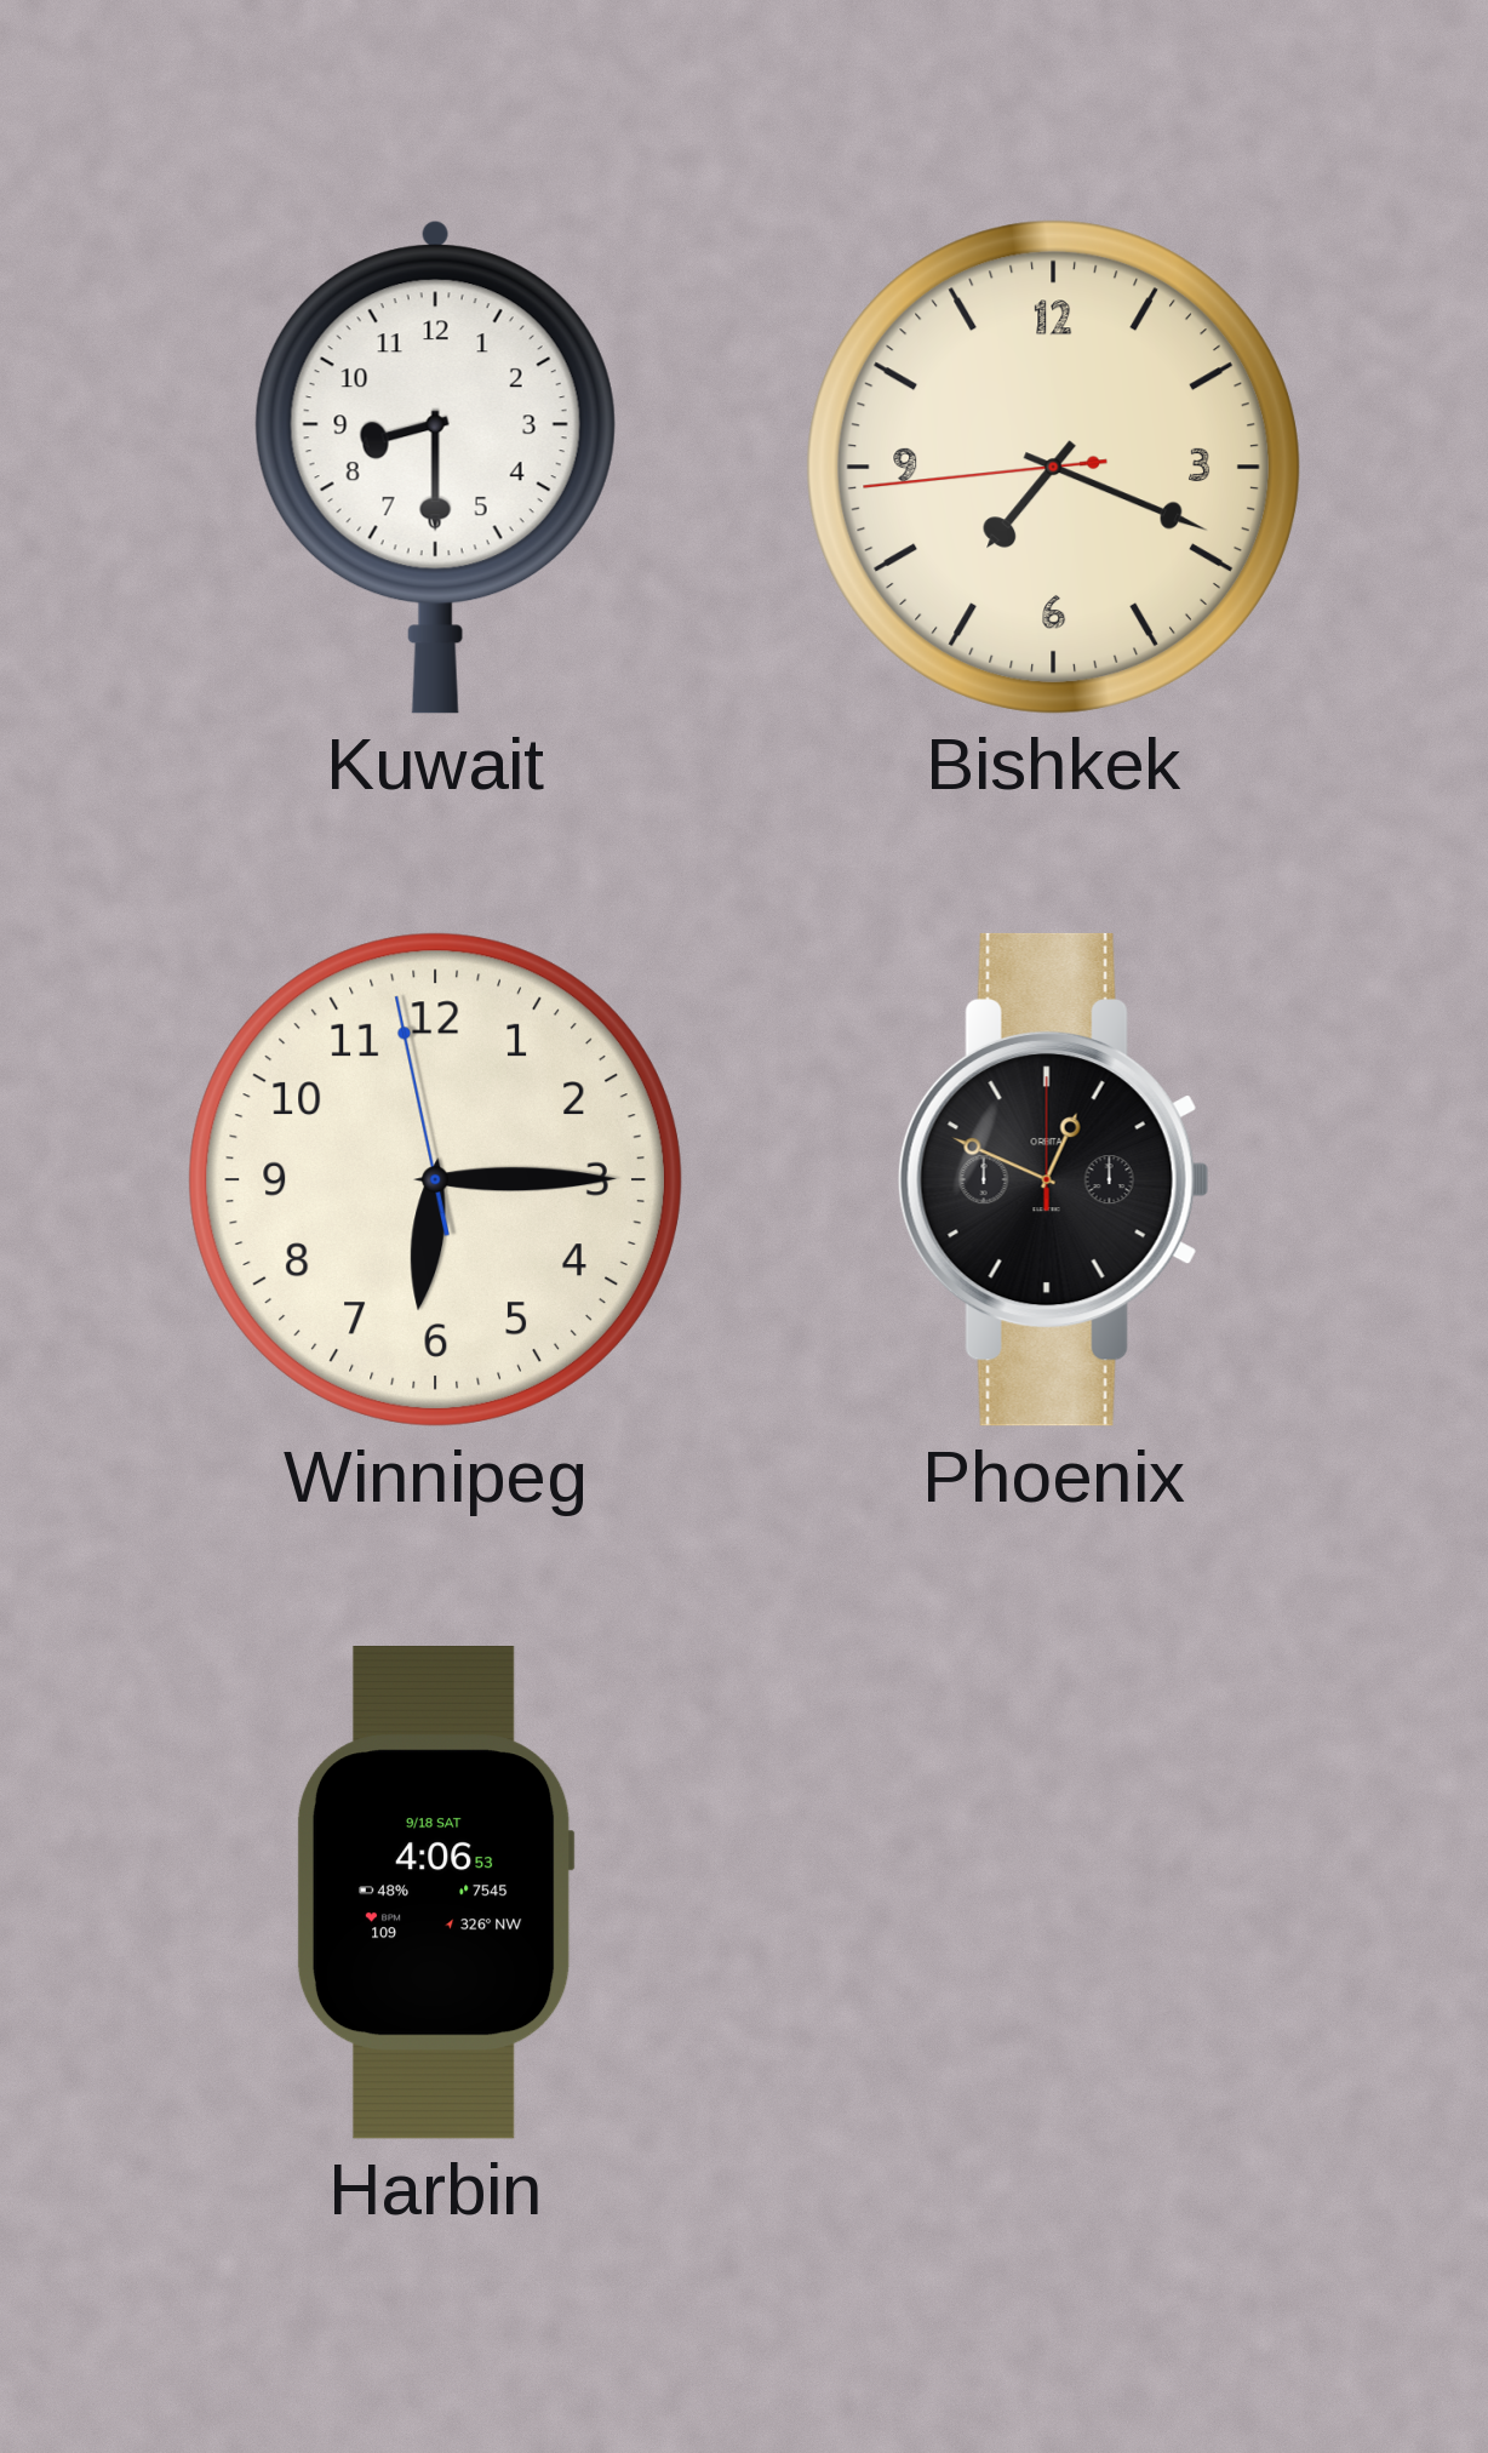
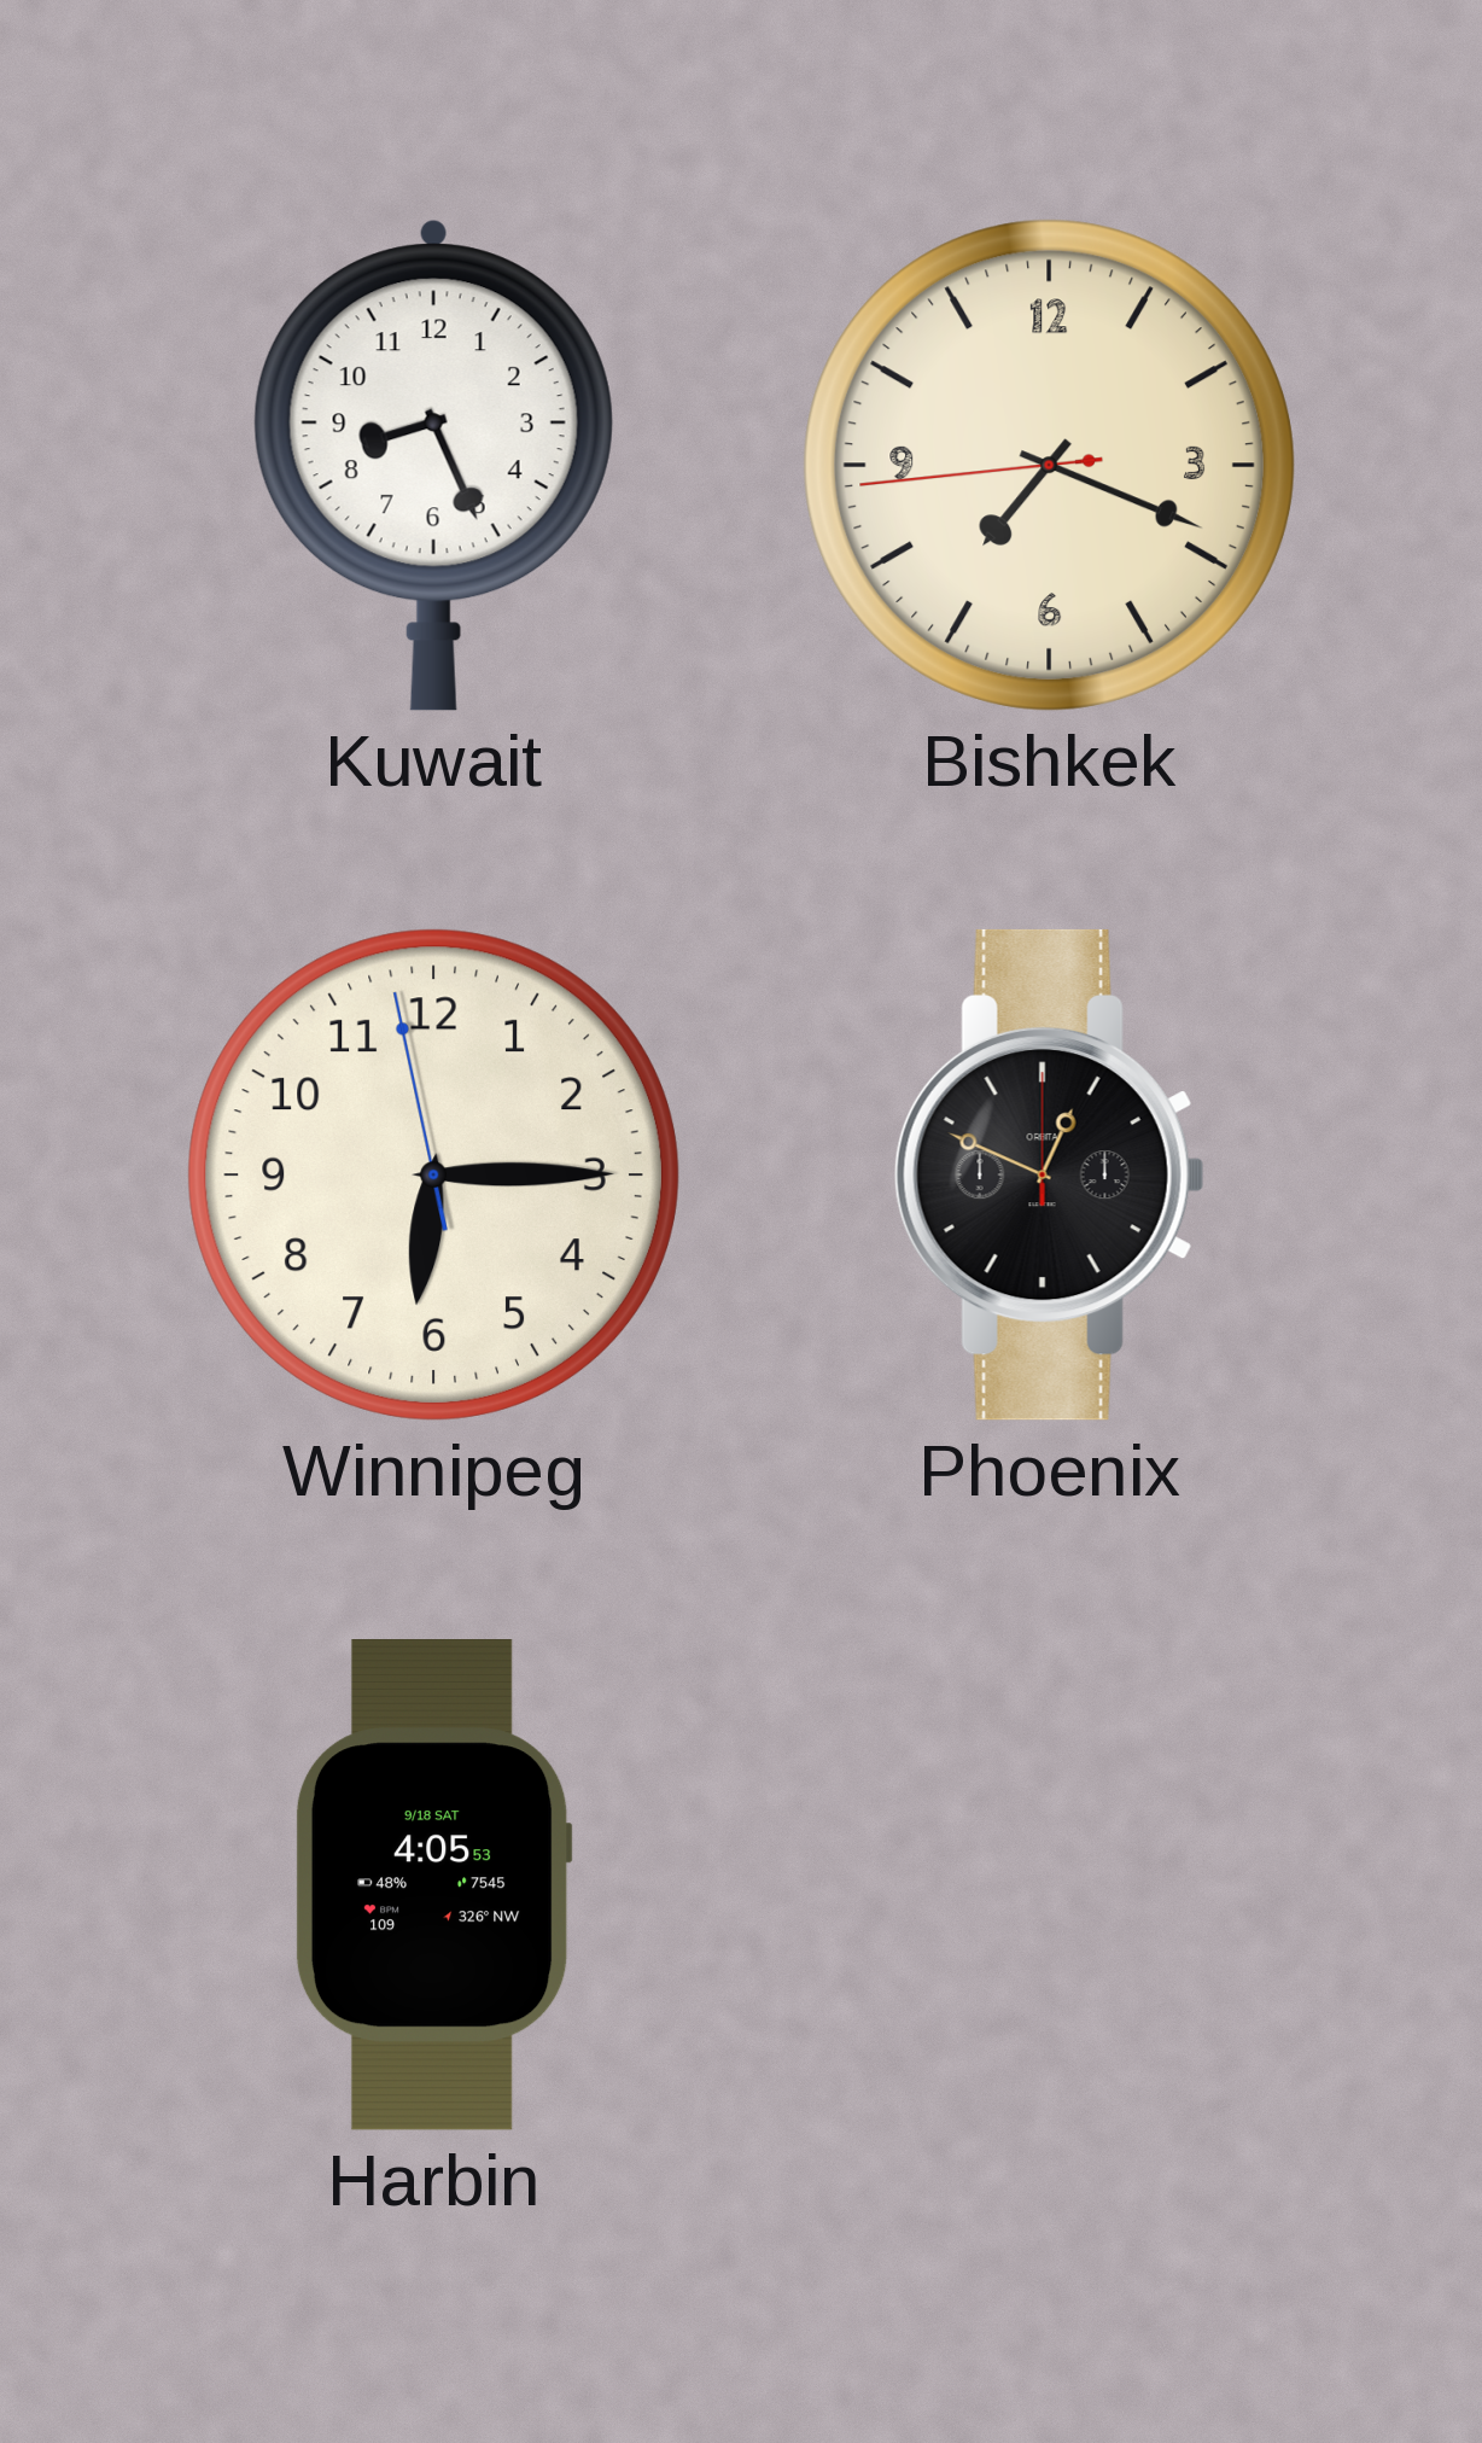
Kuwait: 8:30 -> 8:26 (433, 465)
Harbin: 4:06 -> 4:05 (433, 1885)
